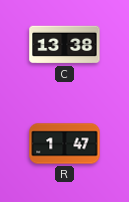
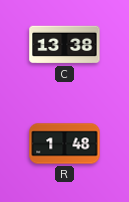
R: 1:47 -> 1:48 (65, 144)
